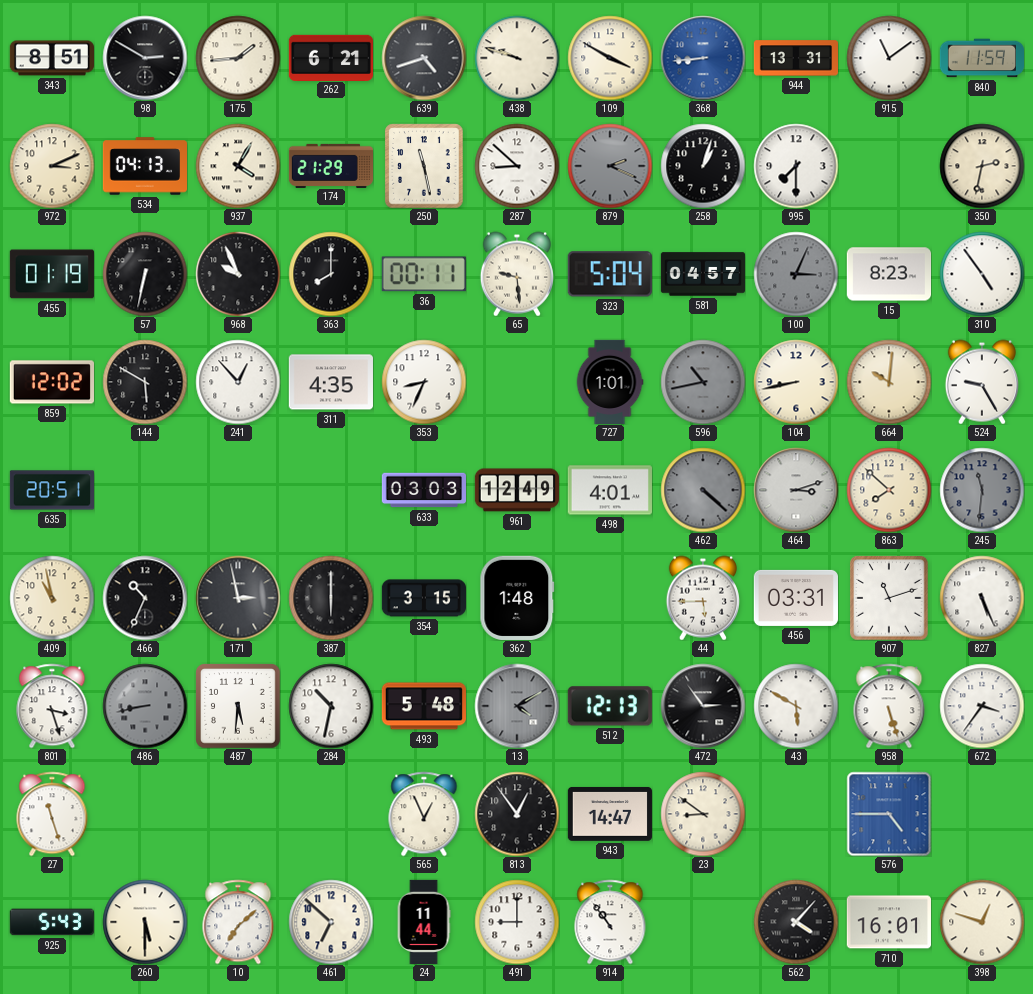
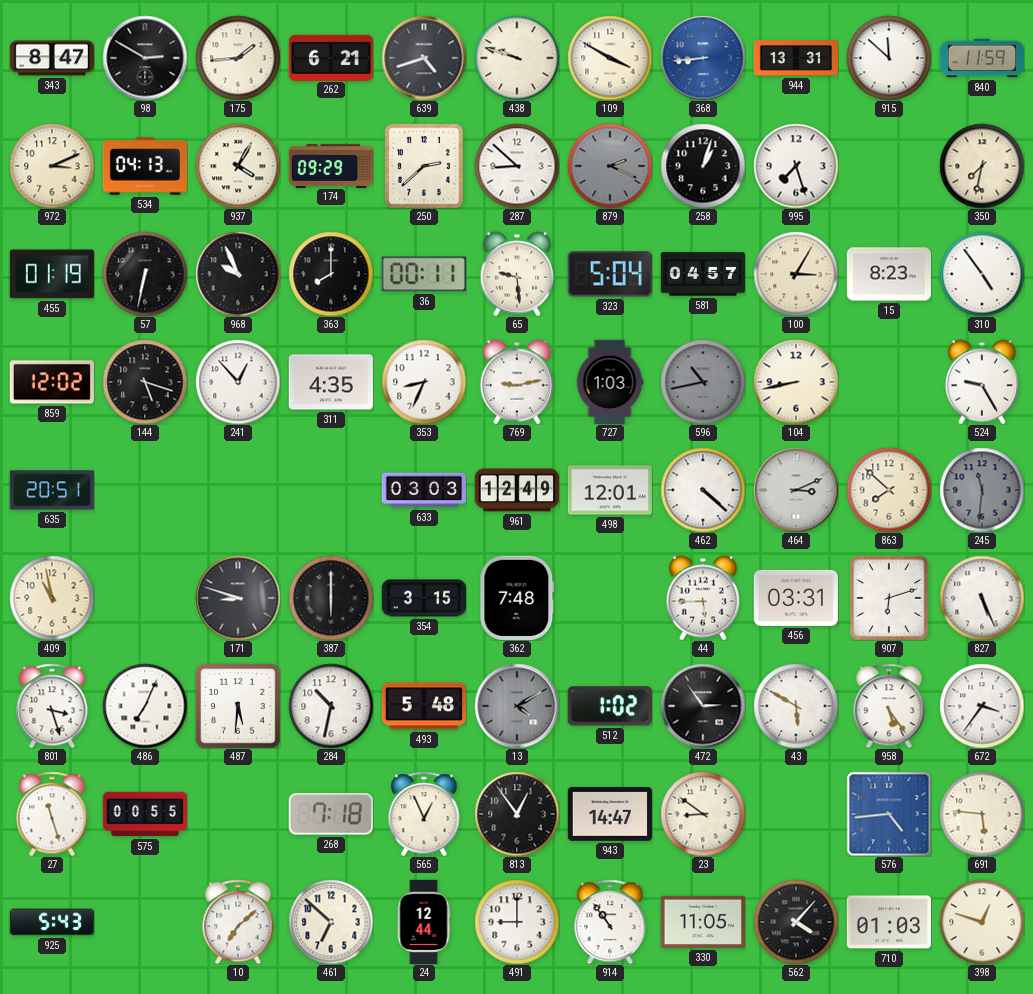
343: 8:51 -> 8:47 (51, 58)
915: 11:09 -> 11:52 (889, 58)
174: 21:29 -> 09:29 (330, 165)
250: 11:28 -> 2:38 (424, 166)
995: 7:30 -> 7:27 (796, 166)
350: 2:32 -> 7:32 (982, 166)
100: 3:04 -> 3:05 (796, 274)
100 dial: grey -> cream (796, 274)
144: 5:50 -> 5:18 (145, 382)
769: none -> 9:13 (517, 382)
727: 1:01 -> 1:03 (610, 381)
664: 10:01 -> none (889, 382)
498: 4:01 -> 12:01 (609, 490)
462 dial: grey -> white (703, 490)
464: 3:12 -> 3:11 (796, 490)
466: 10:34 -> none (145, 598)
171: 2:58 -> 8:48 (238, 598)
362: 1:48 -> 7:48 (517, 598)
907: 11:12 -> 6:12 (889, 598)
486: 8:43 -> 7:04 (145, 706)
486 dial: grey -> white (145, 706)
512: 12:13 -> 1:02 (610, 706)
958: 5:27 -> 5:24 (889, 706)
575: none -> 00:55 (144, 814)
268: none -> 7:18 (331, 814)
576: 4:45 -> 4:44 (889, 814)
691: none -> 5:46 (982, 814)
260: 5:30 -> none (145, 922)
24: 11:44 -> 12:44 (424, 921)
330: none -> 11:05 (703, 922)
710: 16:01 -> 01:03 (888, 922)
